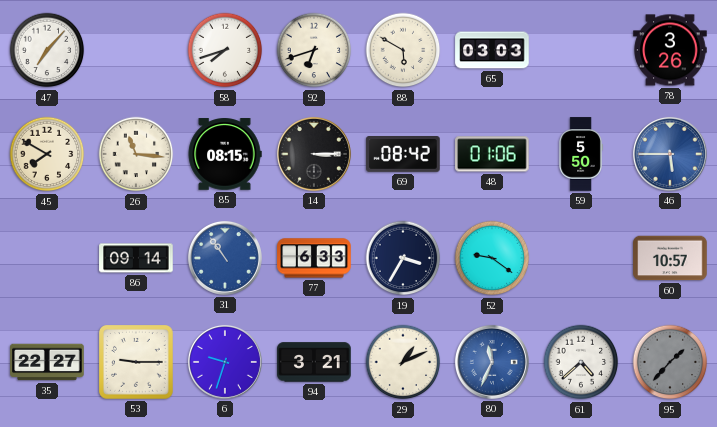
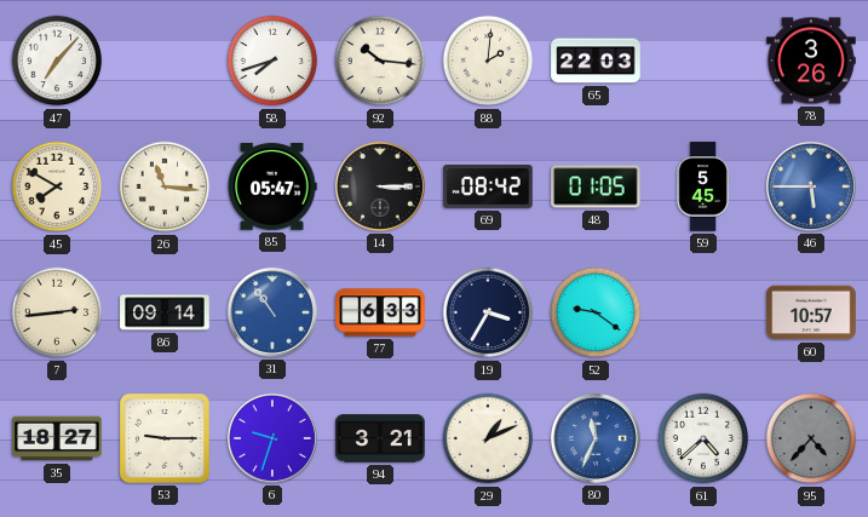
92: 6:42 -> 10:16 (380, 61)
88: 5:50 -> 2:01 (488, 61)
65: 03:03 -> 22:03 (596, 61)
85: 08:15 -> 05:47 (272, 186)
48: 01:06 -> 01:05 (596, 186)
59: 5:50 -> 5:45 (703, 186)
7: none -> 2:44 (57, 312)
35: 22:27 -> 18:27 (57, 438)
95: 1:37 -> 4:37 (811, 438)
